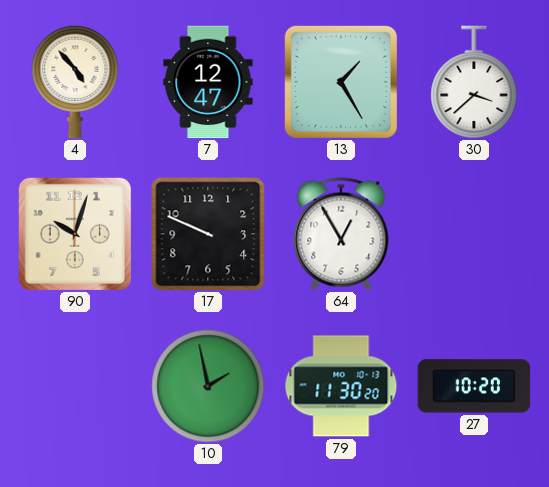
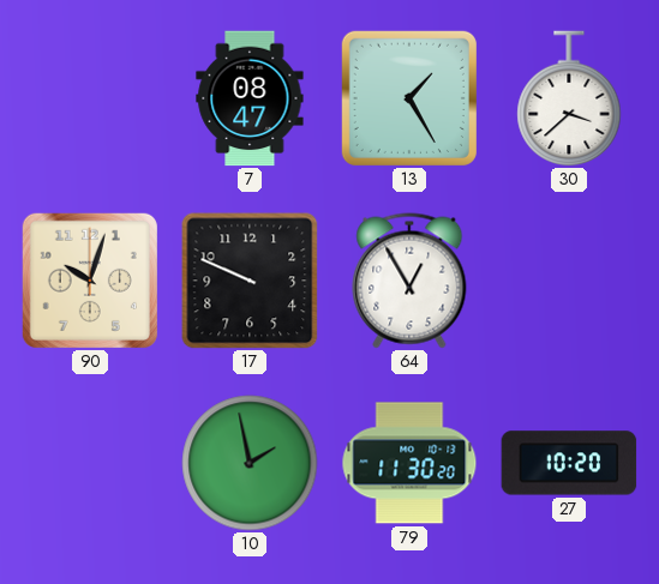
4: 4:53 -> none (75, 82)
7: 12:47 -> 08:47 (250, 98)
